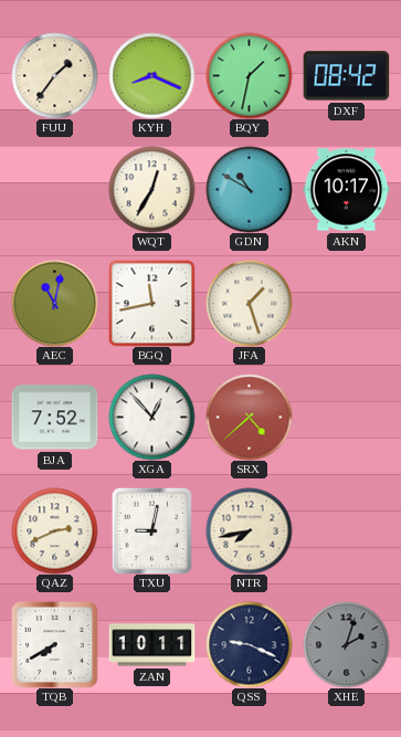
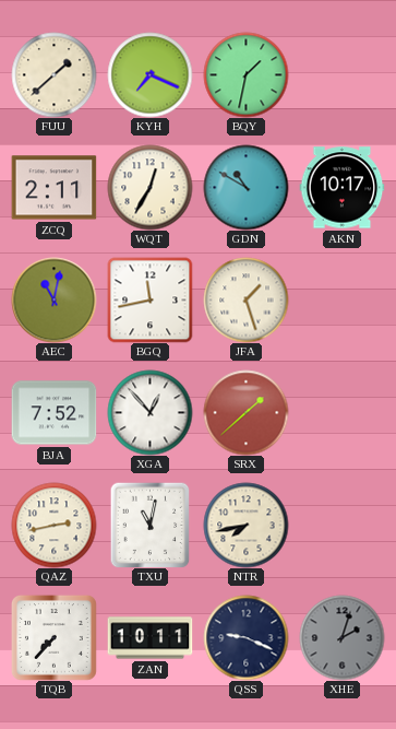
FUU: 1:36 -> 1:38 (53, 74)
KYH: 8:19 -> 7:19 (149, 74)
DXF: 08:42 -> none (346, 76)
ZCQ: none -> 2:11 (53, 188)
SRX: 4:38 -> 1:38 (245, 412)
QAZ: 2:41 -> 2:43 (53, 525)
TXU: 9:02 -> 11:02 (151, 525)
TQB: 7:40 -> 7:37 (53, 637)
